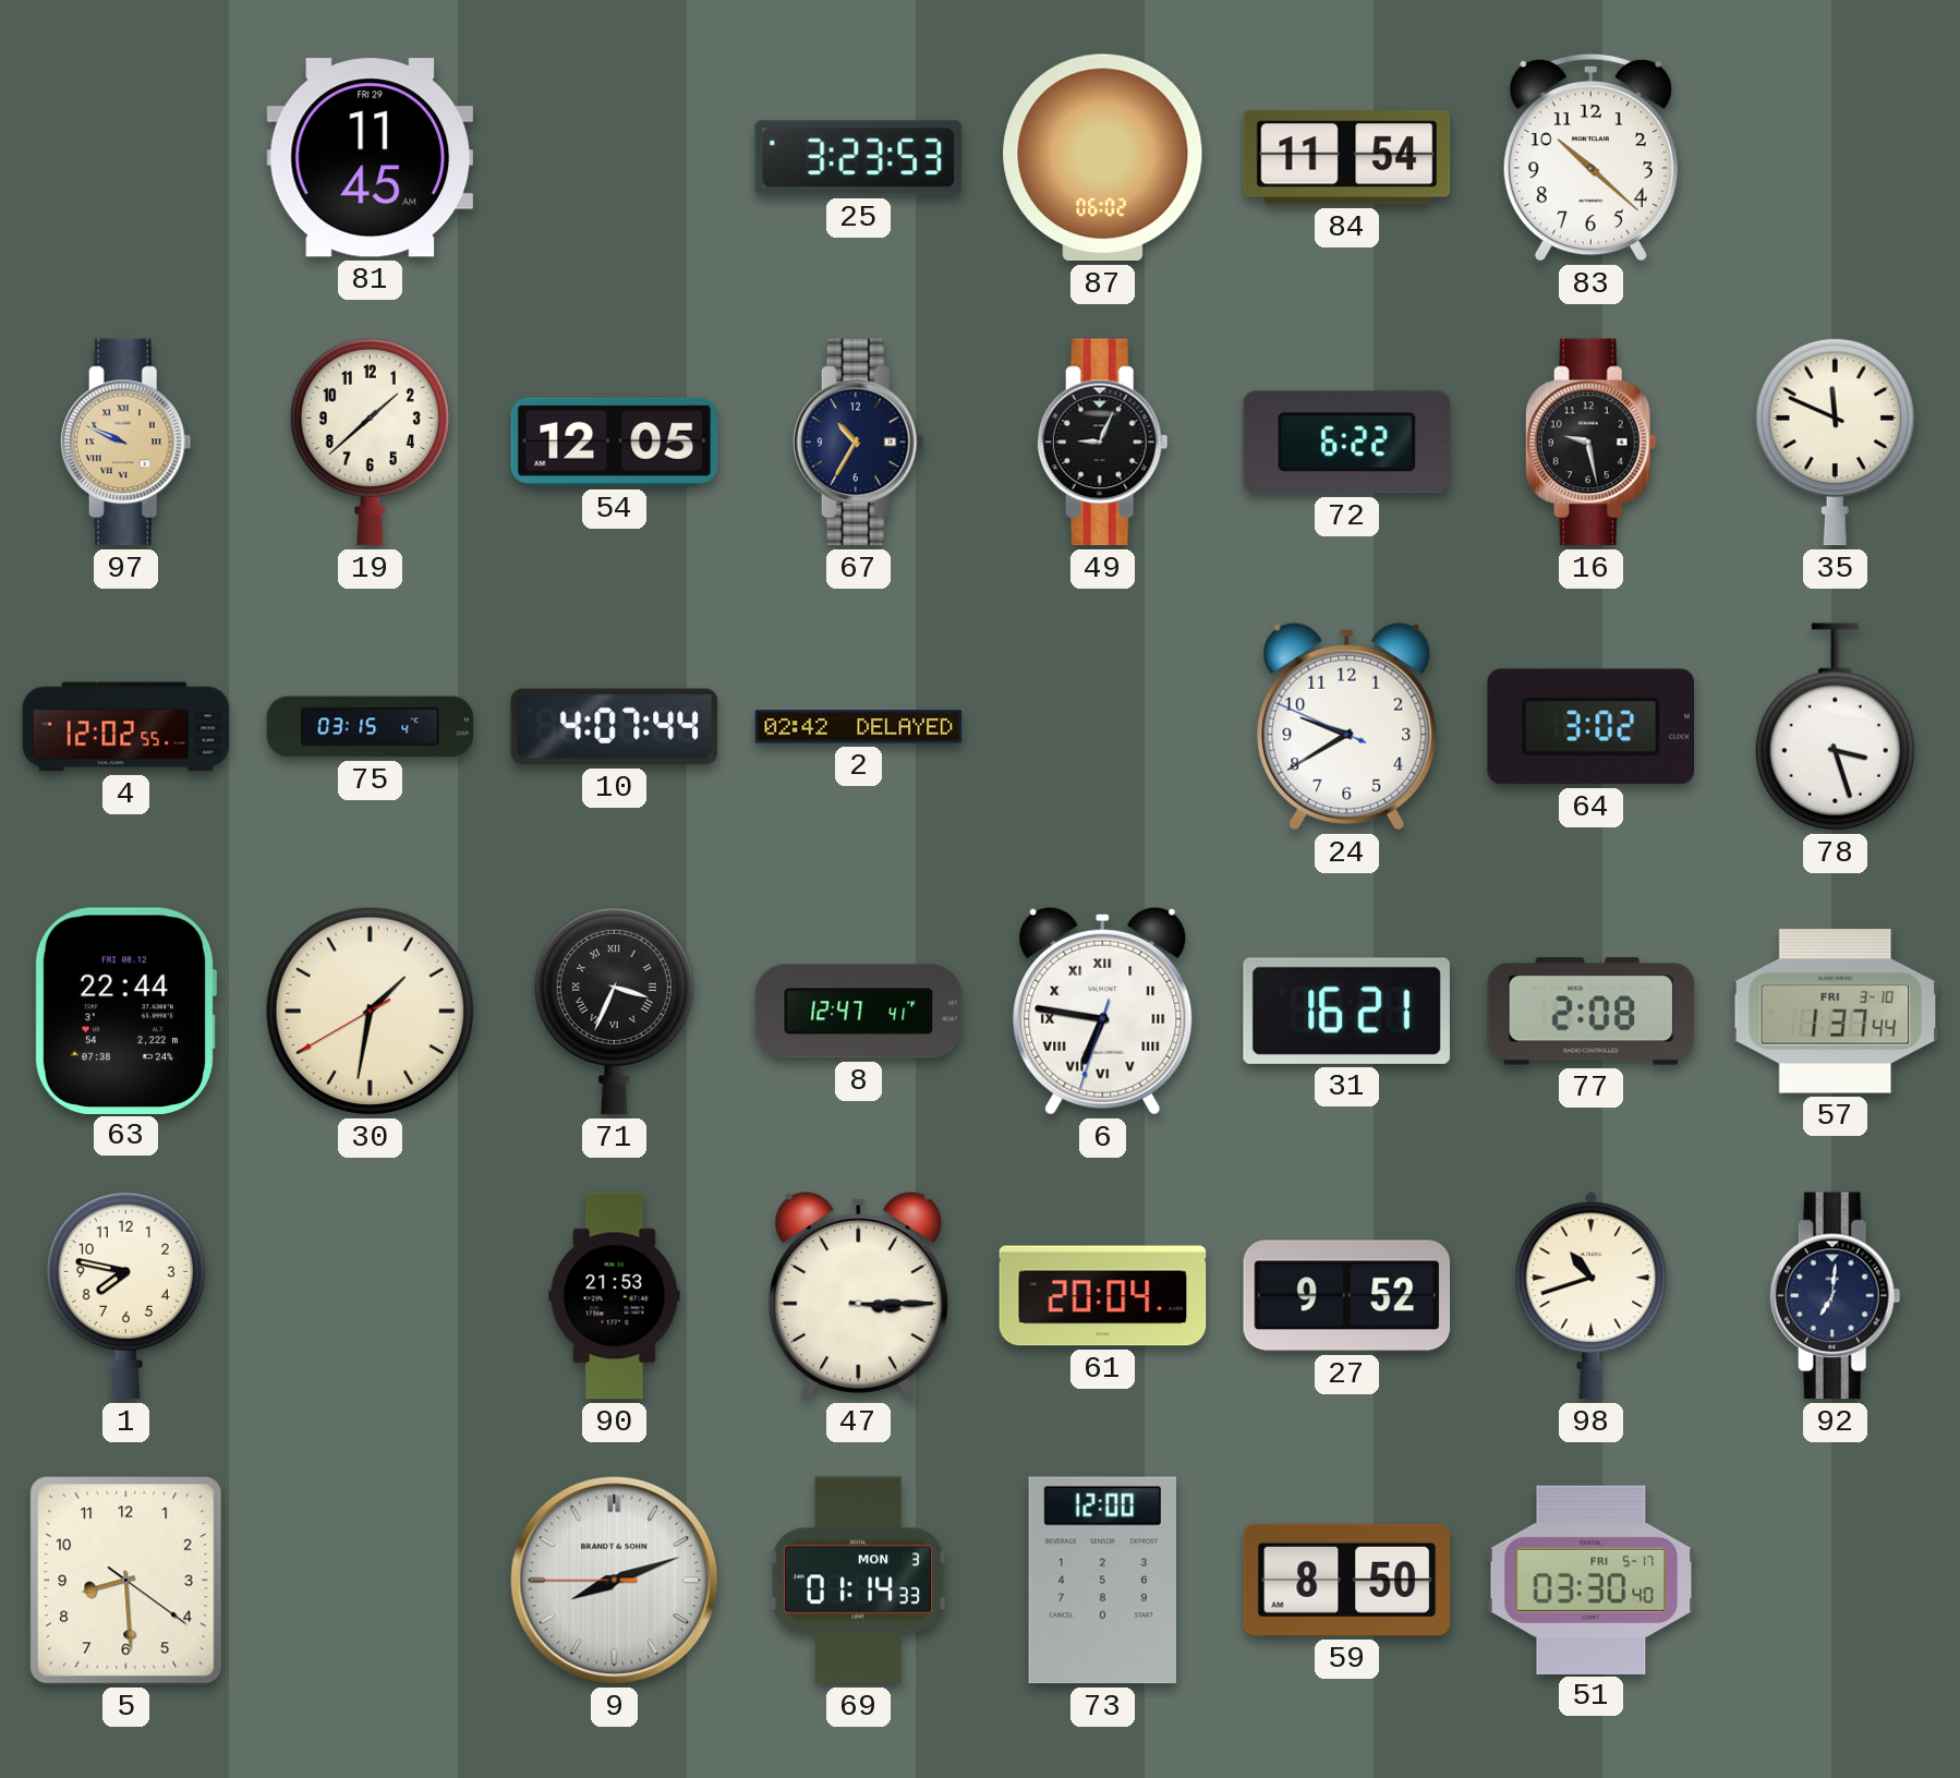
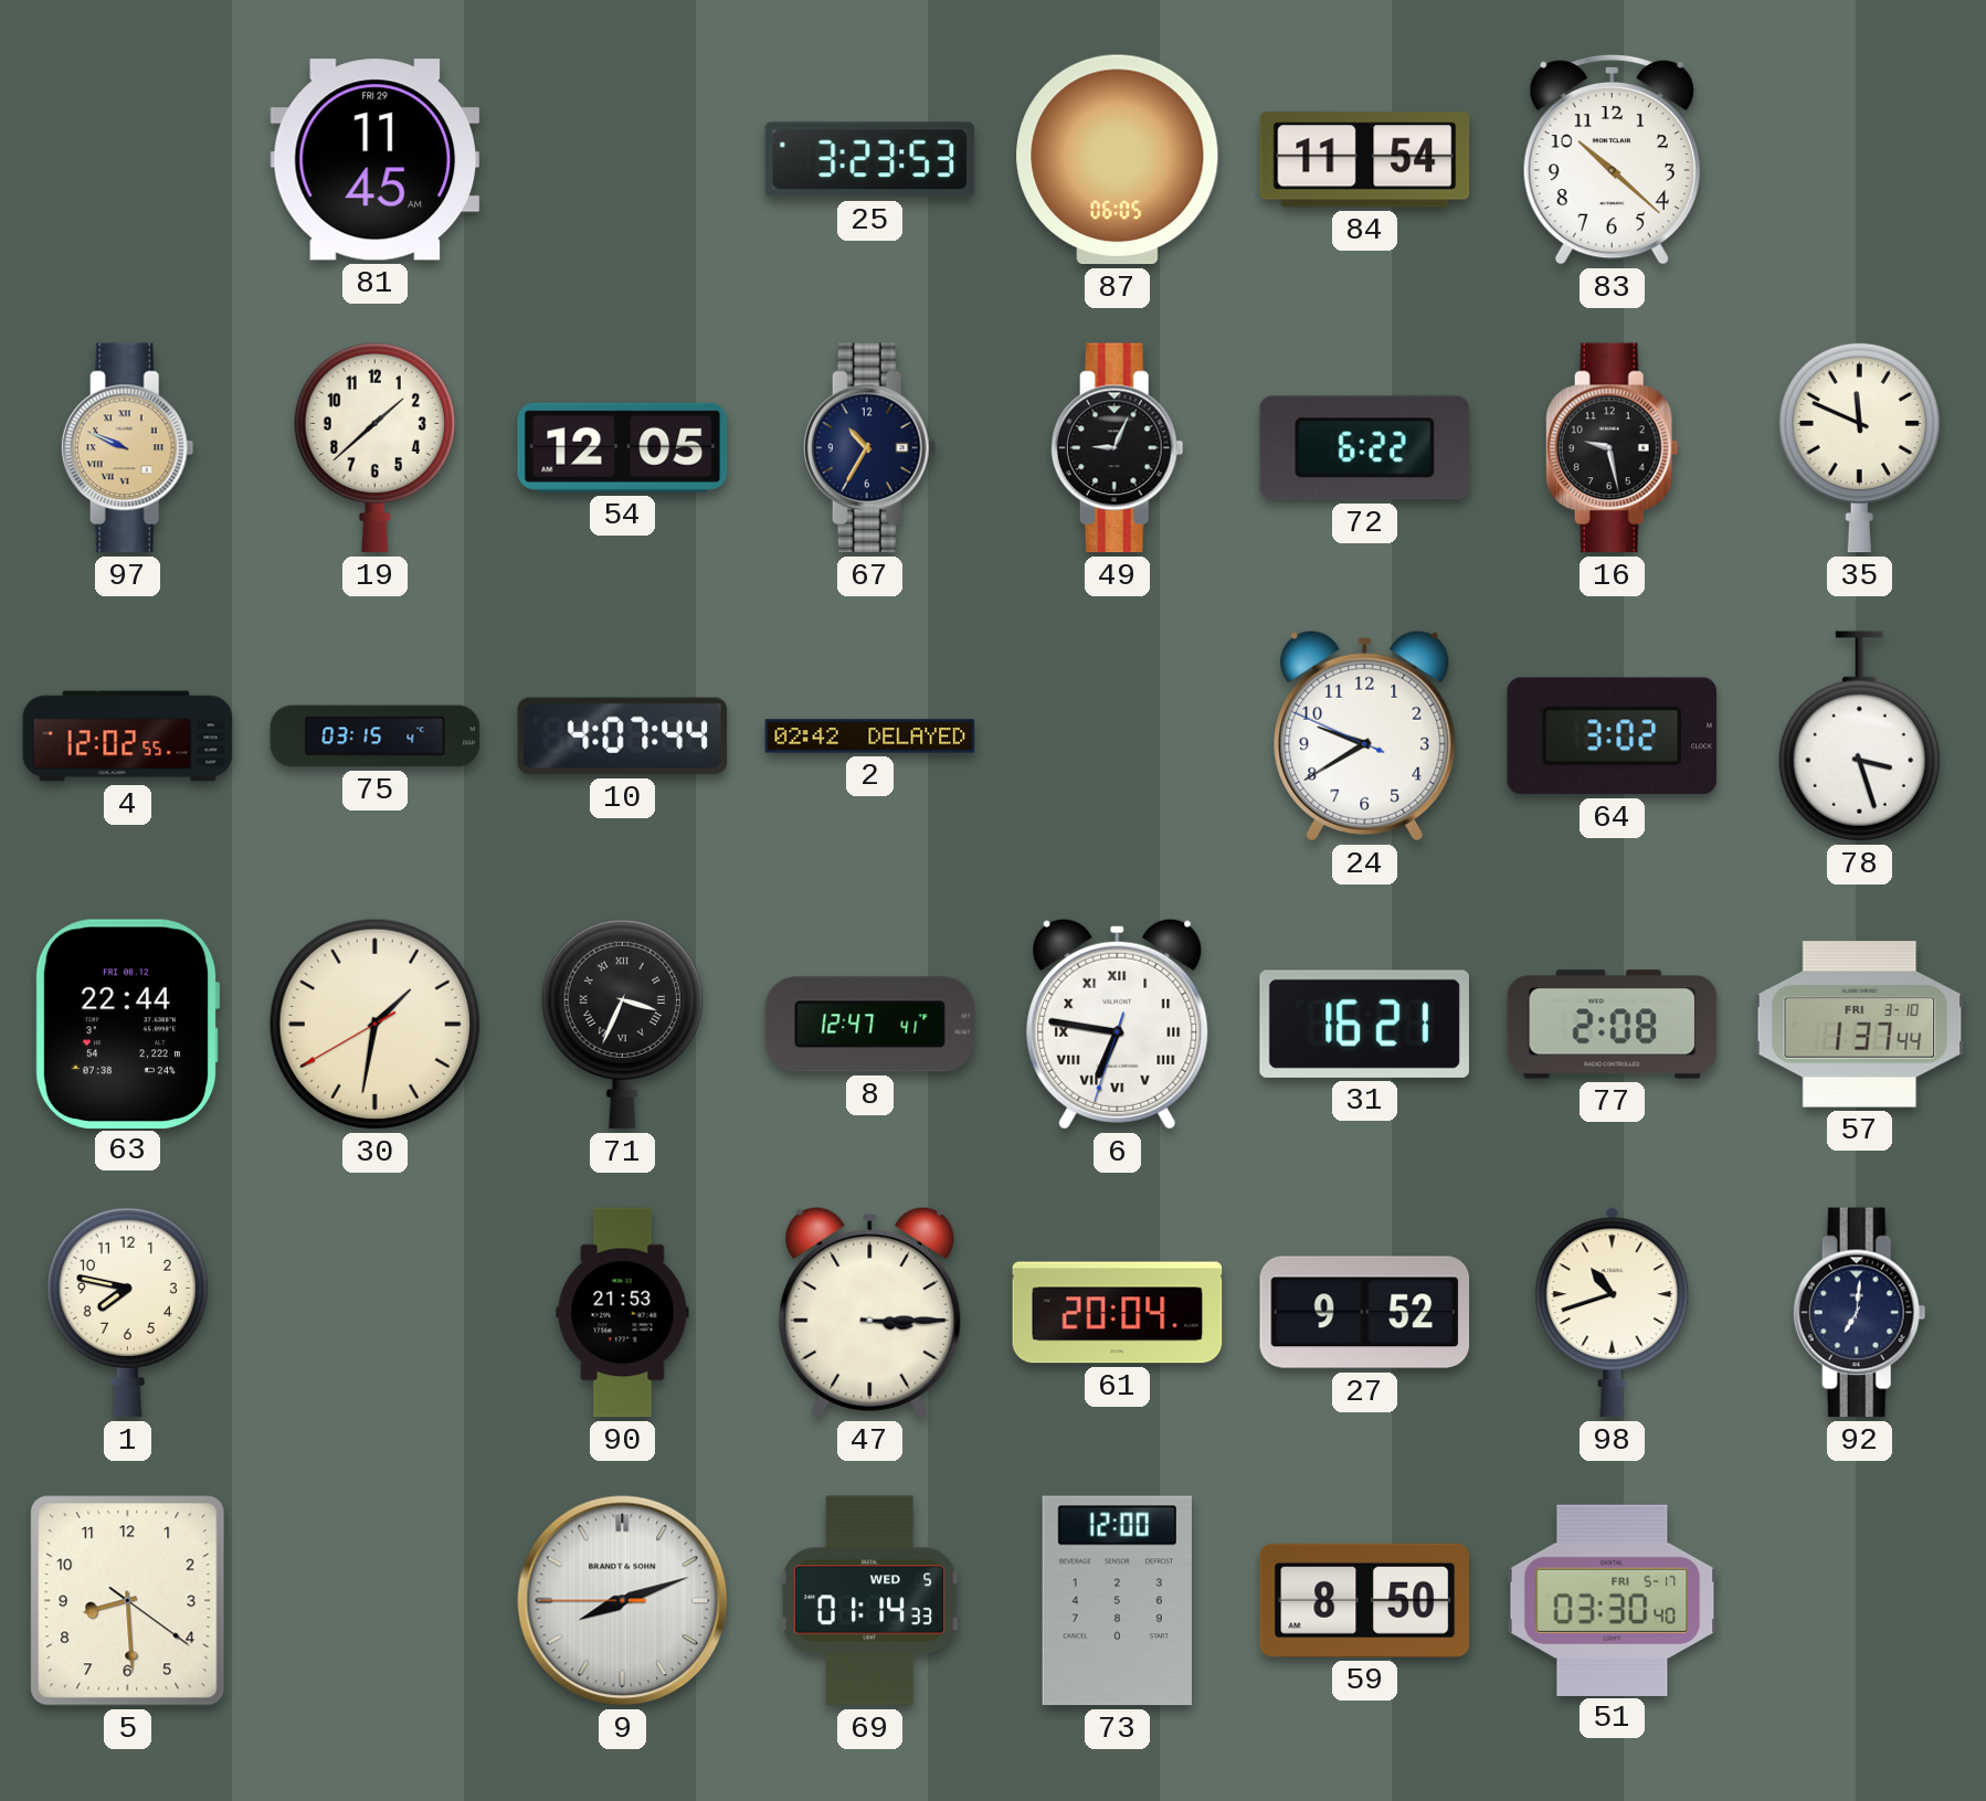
87: 06:02 -> 06:05 (1118, 160)
69 date: MON 3 -> WED 5 (871, 1601)
